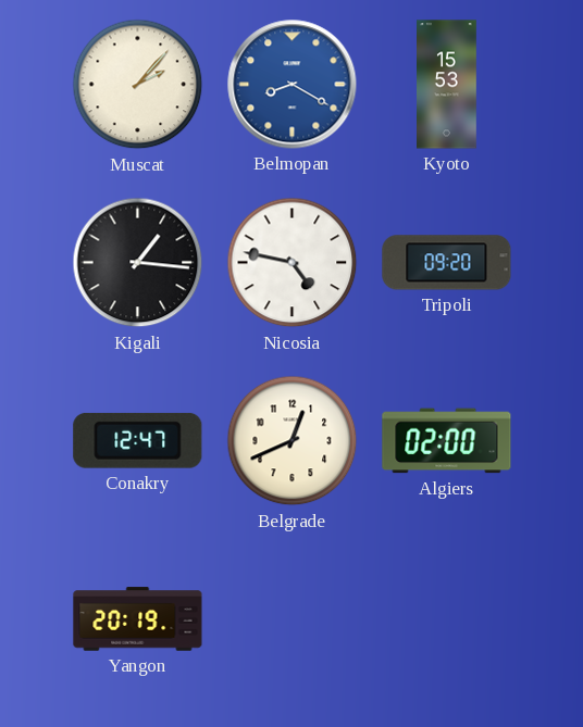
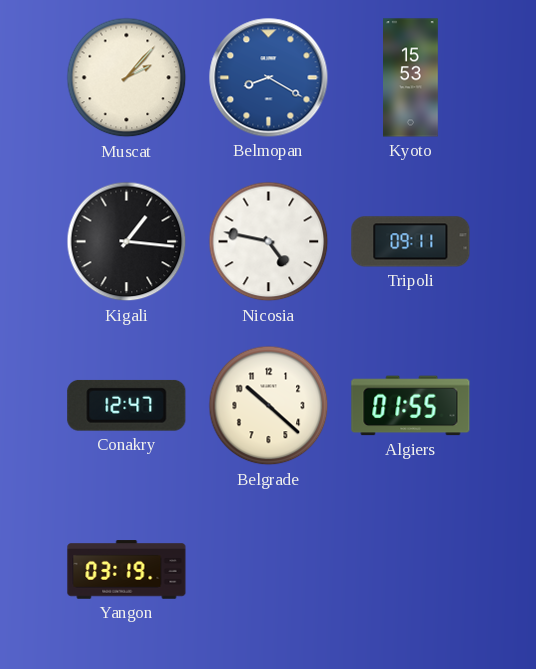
Tripoli: 09:20 -> 09:11 (411, 242)
Belgrade: 12:41 -> 10:22 (269, 406)
Algiers: 02:00 -> 01:55 (411, 406)
Yangon: 20:19 -> 03:19 (127, 570)
